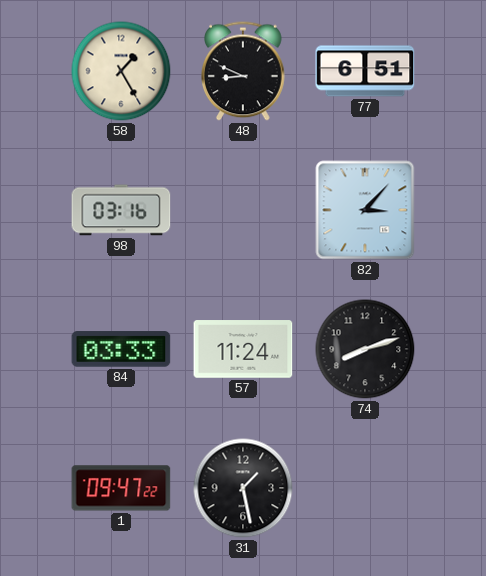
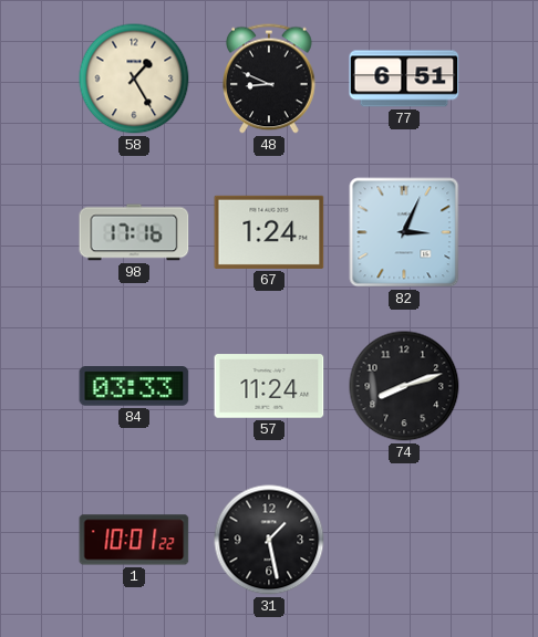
98: 03:16 -> 17:16 (134, 232)
67: none -> 1:24 (269, 232)
82: 3:07 -> 3:04 (404, 232)
1: 09:47 -> 10:01 (134, 540)
